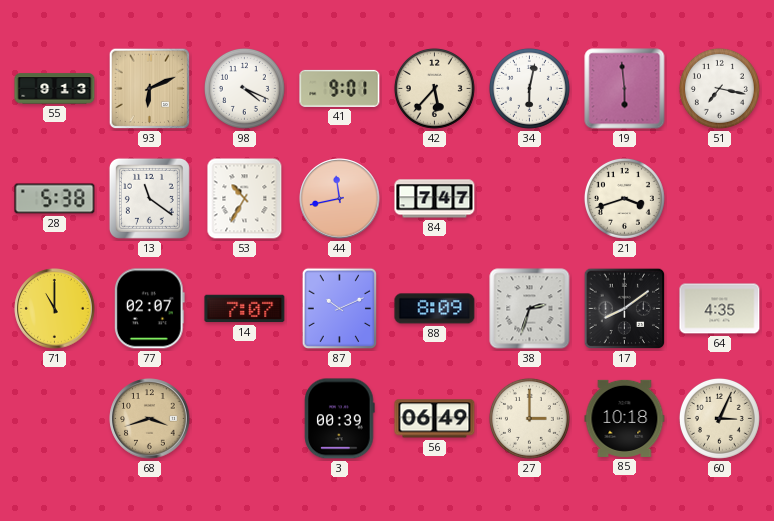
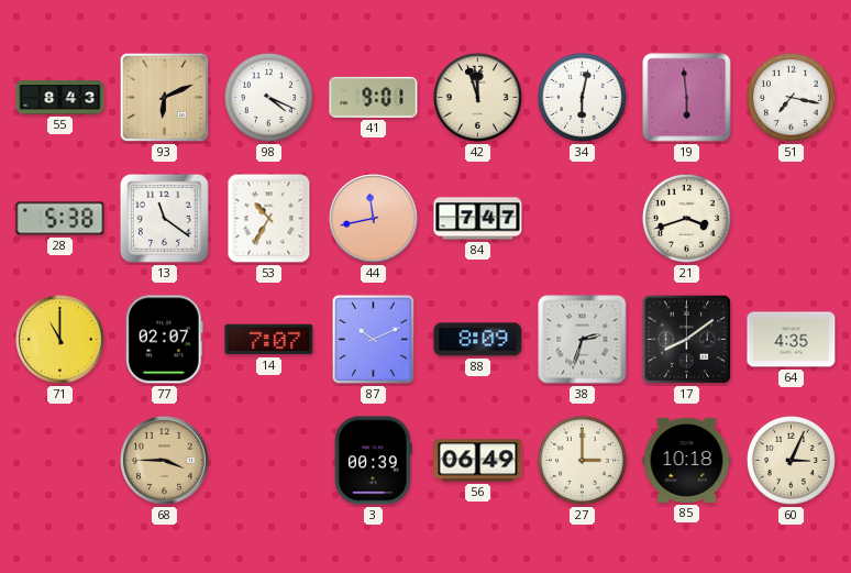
55: 9:13 -> 8:43 (60, 98)
42: 5:37 -> 11:57 (477, 97)
68: 3:42 -> 3:45 (165, 461)
